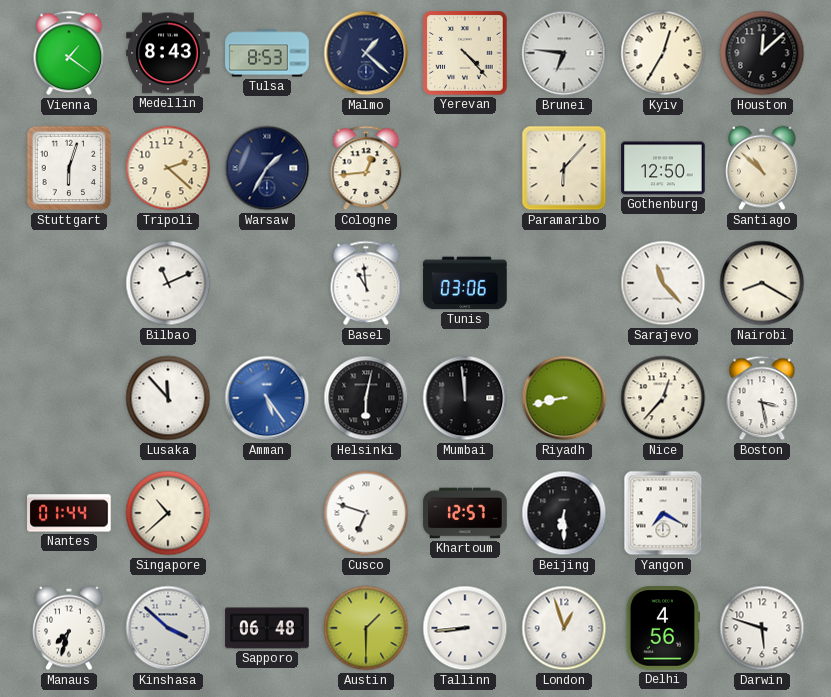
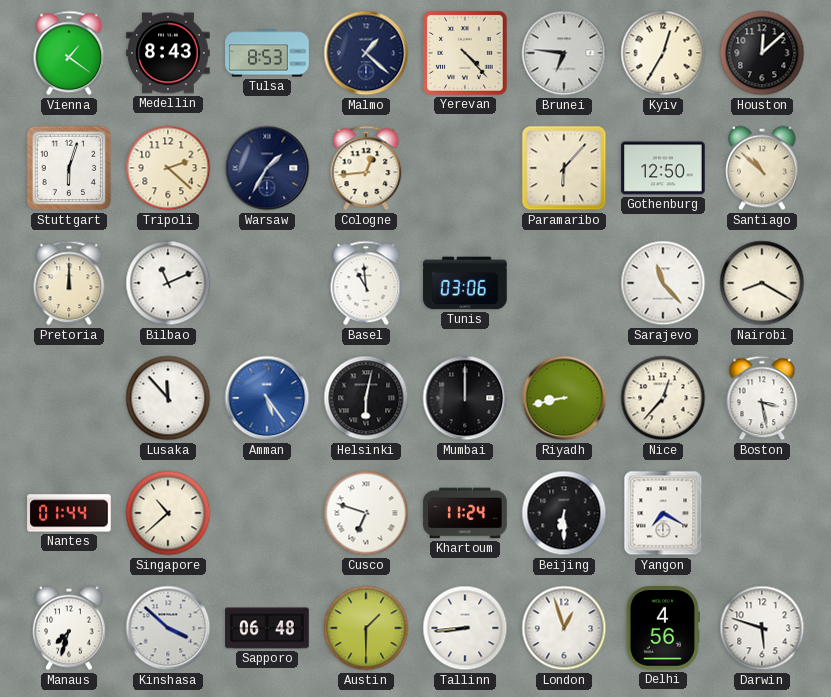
Pretoria: none -> 12:00 (69, 283)
Mumbai: 11:59 -> 12:00 (465, 398)
Khartoum: 12:57 -> 11:24 (465, 513)
